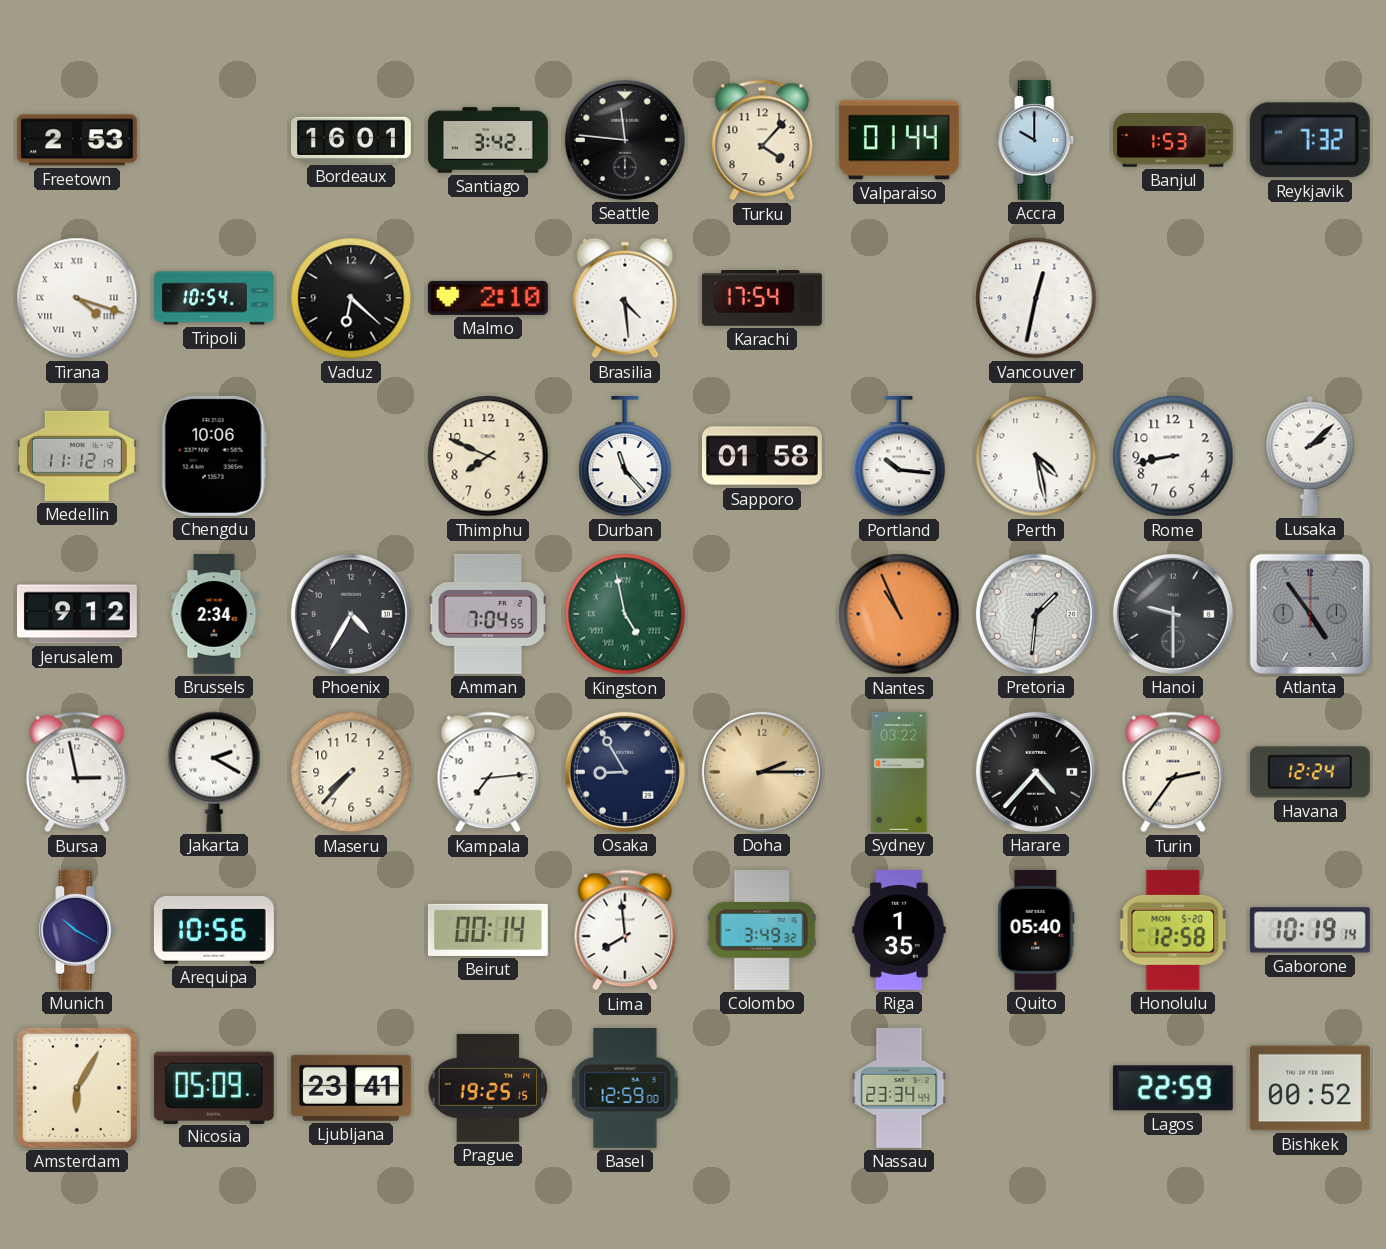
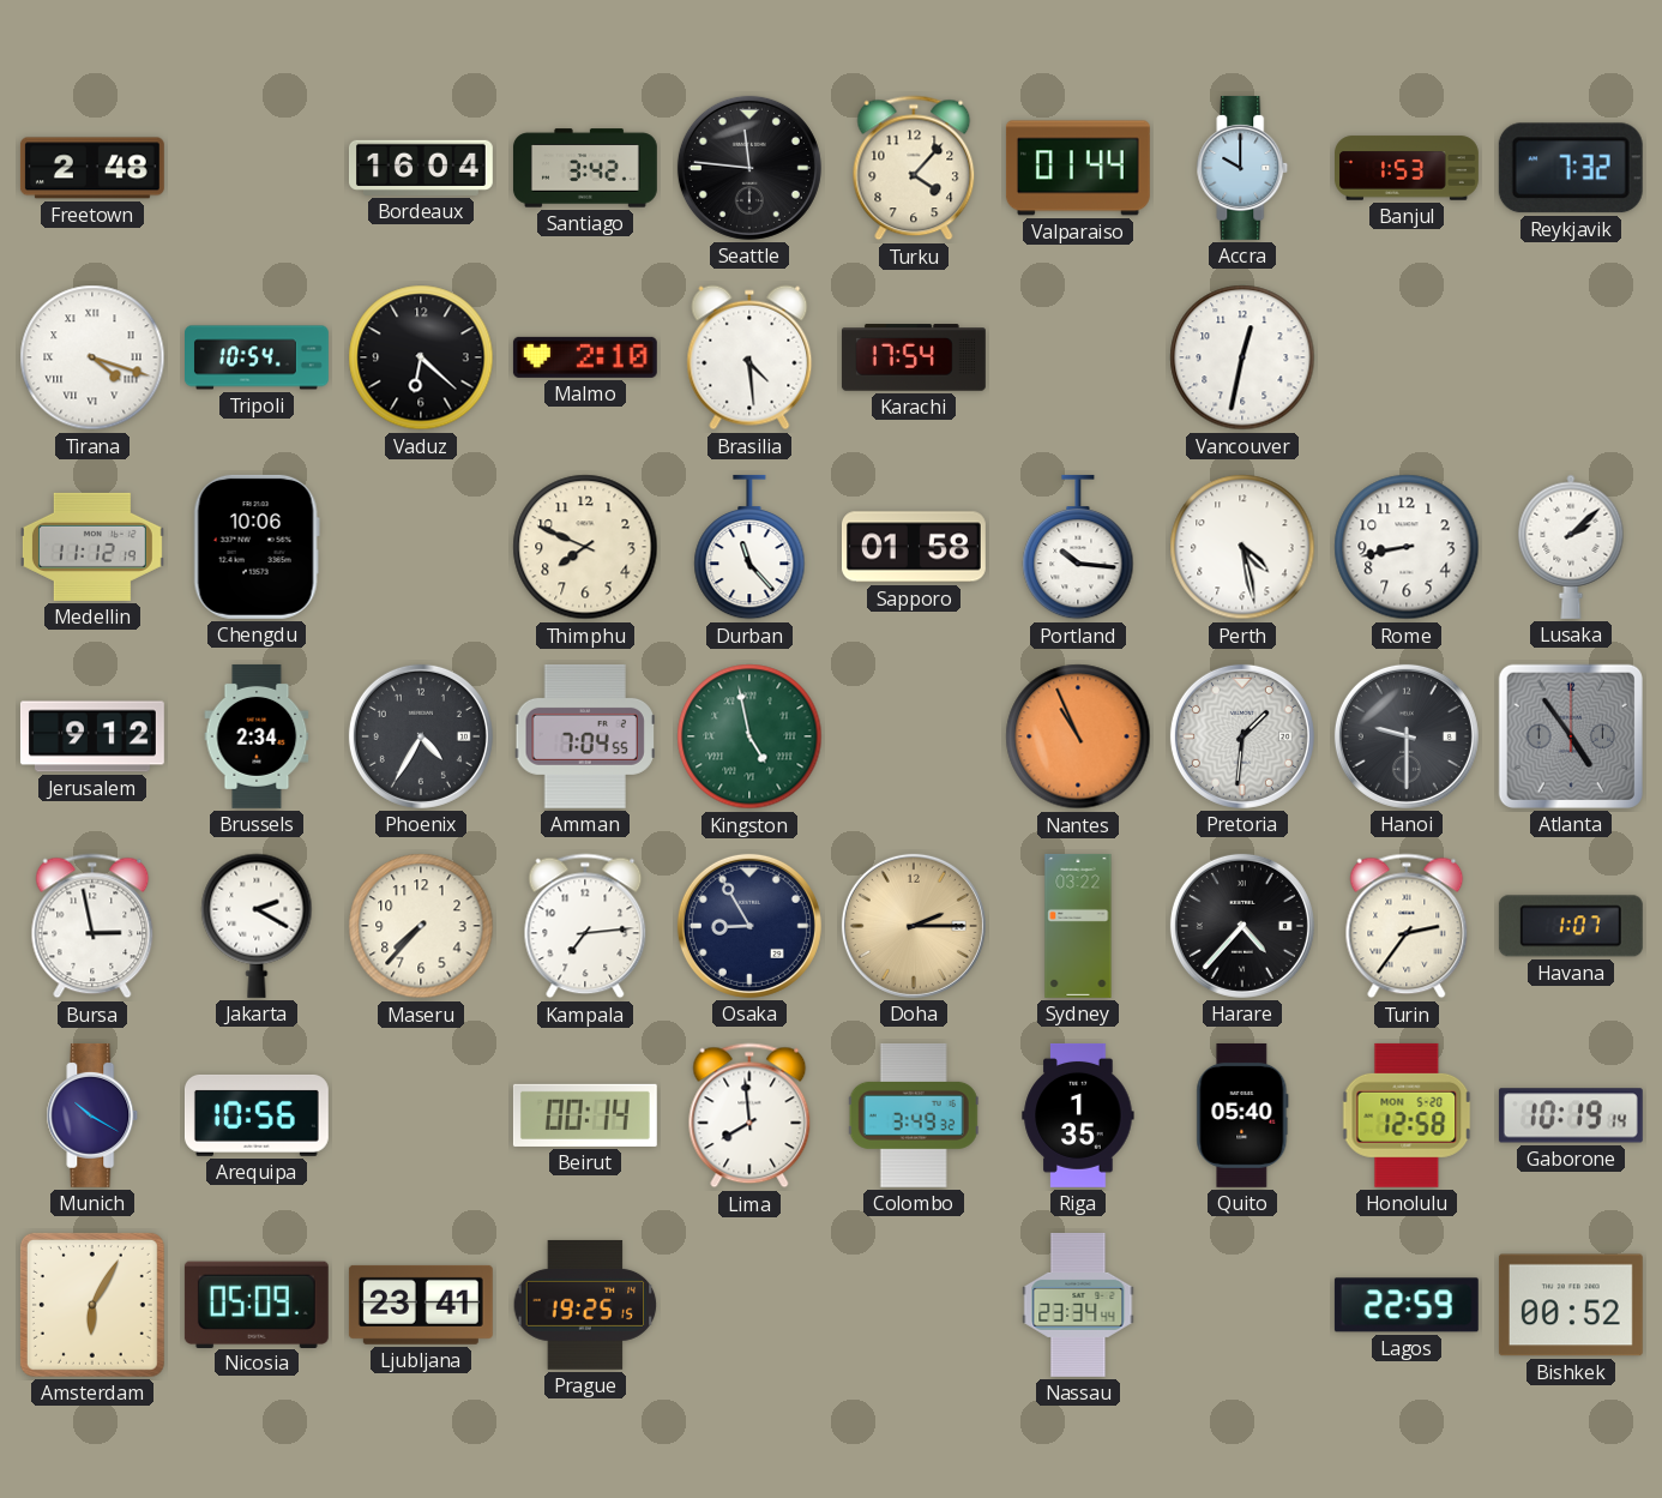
Freetown: 2:53 -> 2:48 (92, 168)
Bordeaux: 16:01 -> 16:04 (421, 168)
Havana: 12:24 -> 1:07 (1571, 926)
Basel: 12:59 -> none (625, 1088)
